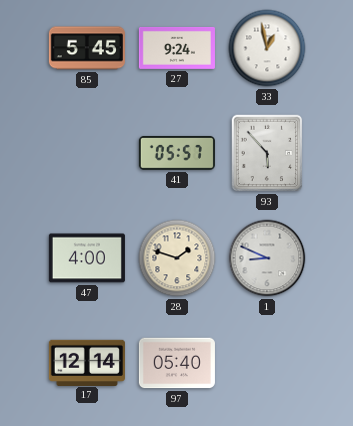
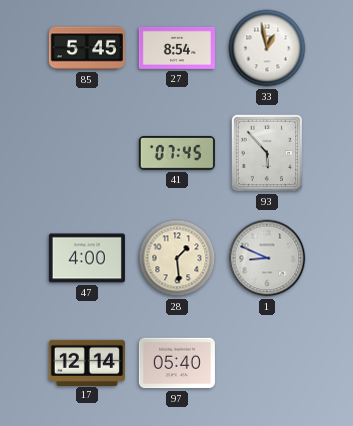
27: 9:24 -> 8:54 (177, 48)
41: 05:57 -> 07:45 (177, 153)
28: 1:48 -> 1:29 (177, 258)
